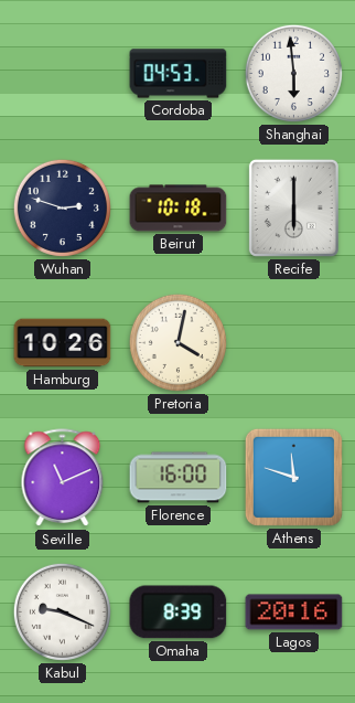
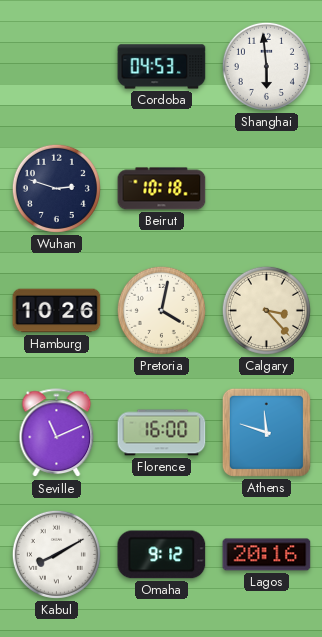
Recife: 6:00 -> none (293, 207)
Calgary: none -> 3:23 (266, 310)
Kabul: 9:19 -> 8:10 (56, 554)
Omaha: 8:39 -> 9:12 (162, 555)
